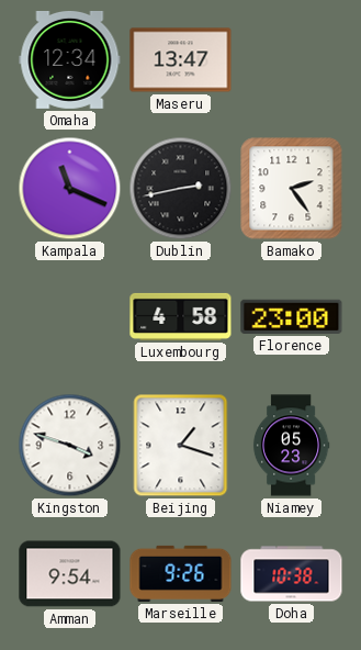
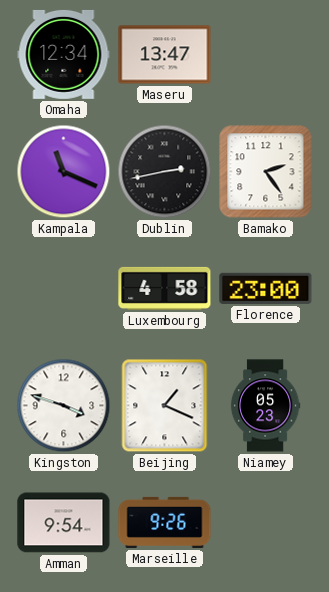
Beijing: 1:18 -> 1:19 (165, 406)
Doha: 10:38 -> none (292, 574)
